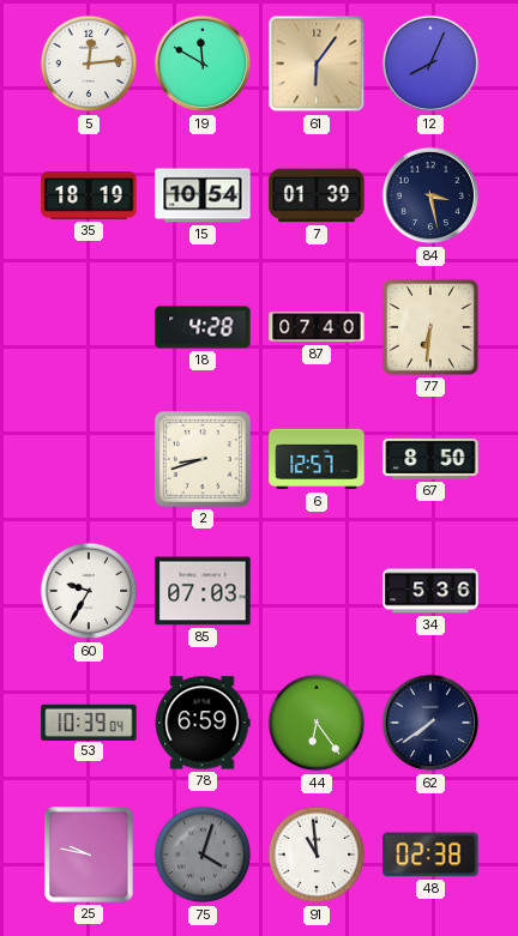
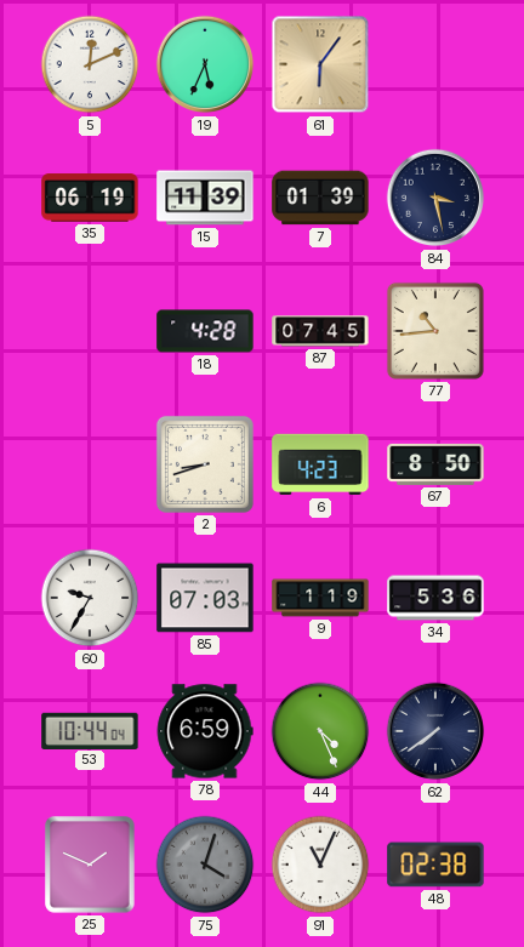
5: 12:14 -> 12:11 (90, 64)
19: 11:50 -> 5:34 (205, 64)
12: 8:04 -> none (430, 64)
35: 18:19 -> 06:19 (90, 198)
15: 10:54 -> 11:39 (205, 198)
87: 07:40 -> 07:45 (320, 331)
77: 6:31 -> 10:44 (435, 331)
6: 12:57 -> 4:23 (320, 464)
9: none -> 1:19 (320, 598)
53: 10:39 -> 10:44 (90, 730)
44: 6:24 -> 4:26 (320, 731)
25: 9:47 -> 1:49 (91, 866)
91: 10:59 -> 11:04 (320, 865)
